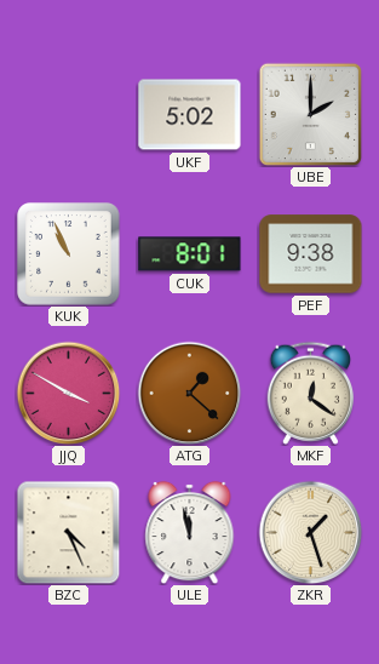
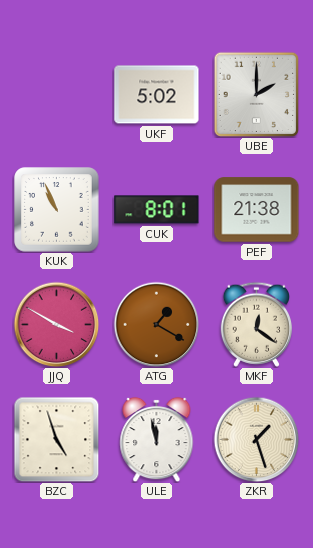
PEF: 9:38 -> 21:38 (257, 210)
ATG: 1:22 -> 1:20 (156, 324)
BZC: 4:26 -> 4:57 (56, 439)
